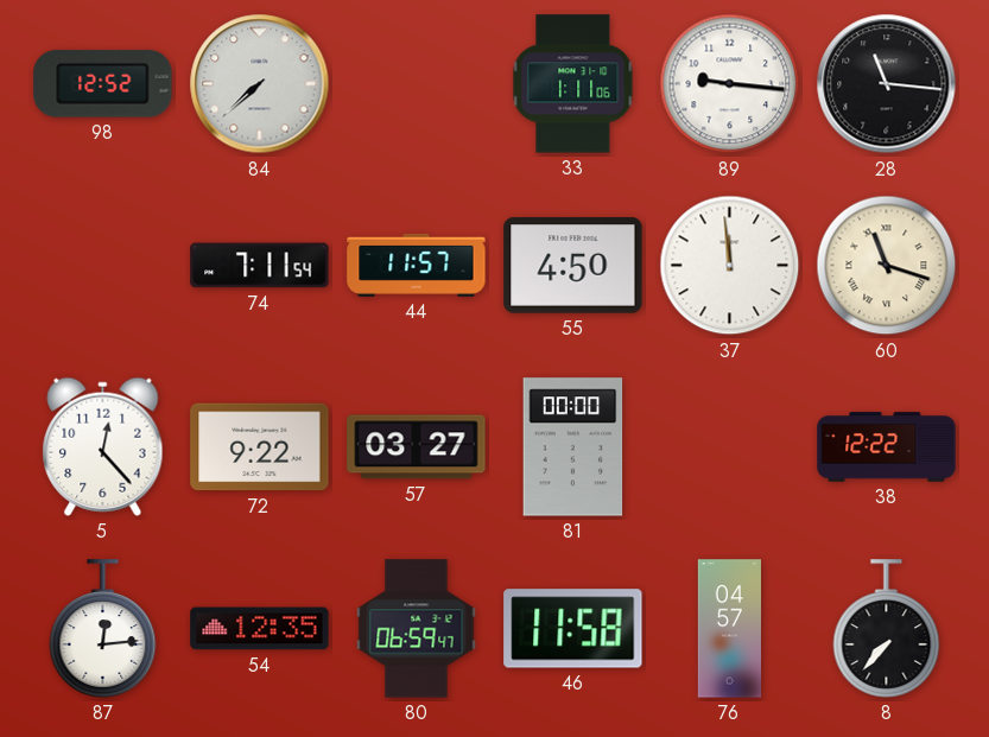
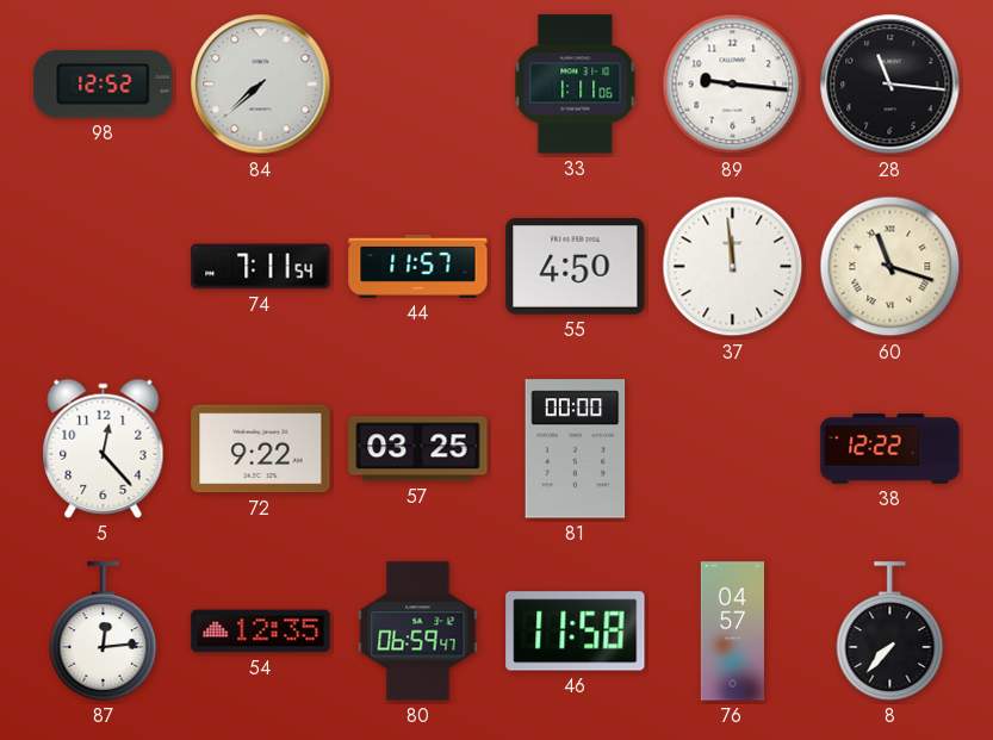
57: 03:27 -> 03:25 (418, 449)
